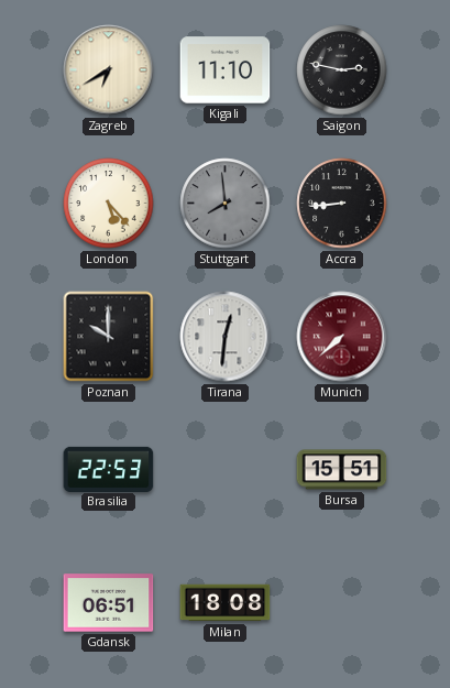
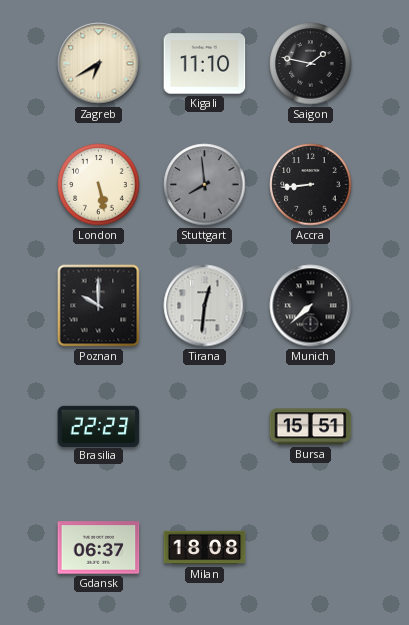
Saigon: 2:47 -> 1:47 (311, 64)
London: 5:23 -> 5:28 (99, 185)
Munich dial: burgundy -> black (311, 306)
Brasilia: 22:53 -> 22:23 (99, 426)
Gdansk: 06:51 -> 06:37 (99, 548)
